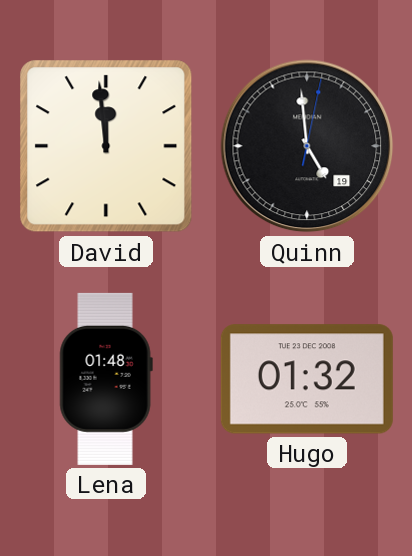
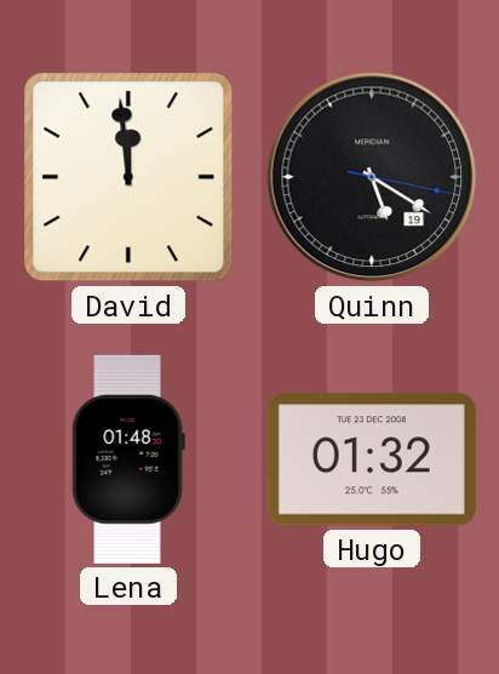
Quinn: 4:59 -> 5:20 (372, 177)
